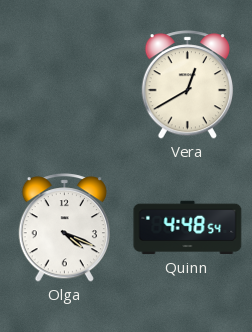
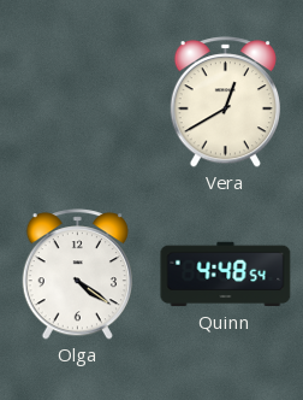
Olga: 4:19 -> 4:21 (77, 275)
